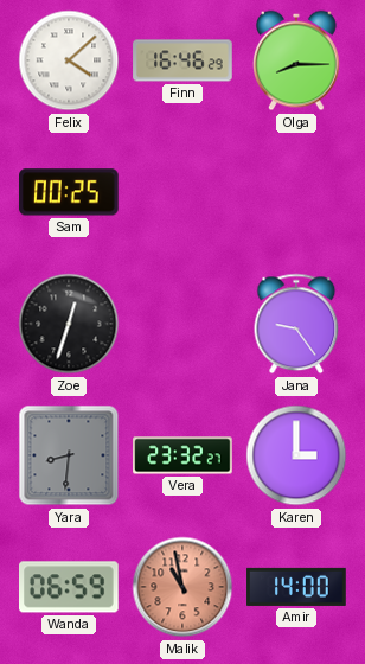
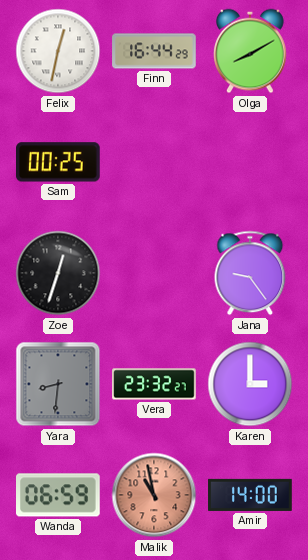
Felix: 4:08 -> 12:32 (58, 51)
Finn: 16:46 -> 16:44 (154, 51)
Olga: 8:15 -> 8:10 (250, 51)
